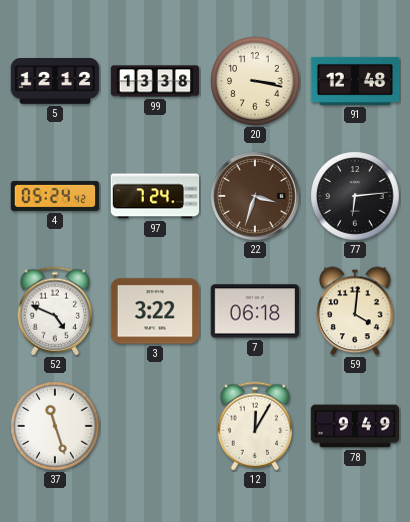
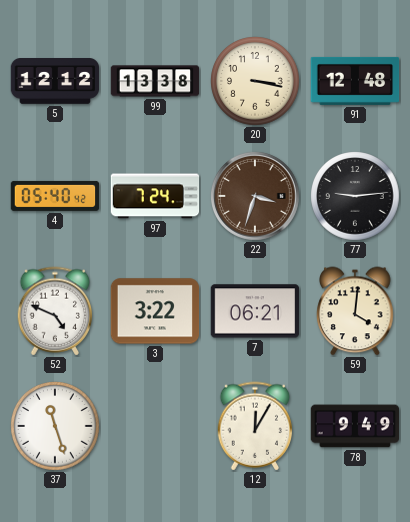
4: 05:24 -> 05:40 (55, 196)
77: 6:14 -> 9:14 (355, 196)
7: 06:18 -> 06:21 (255, 311)
